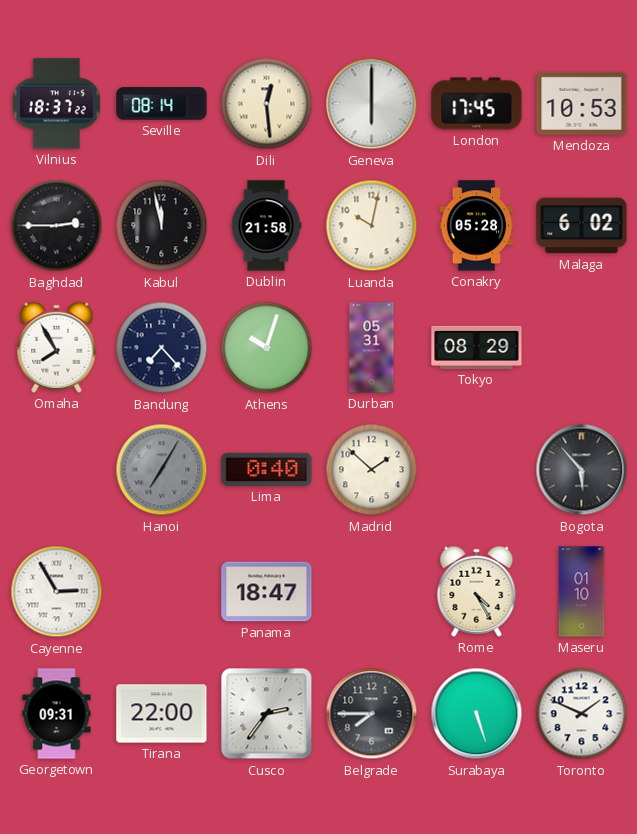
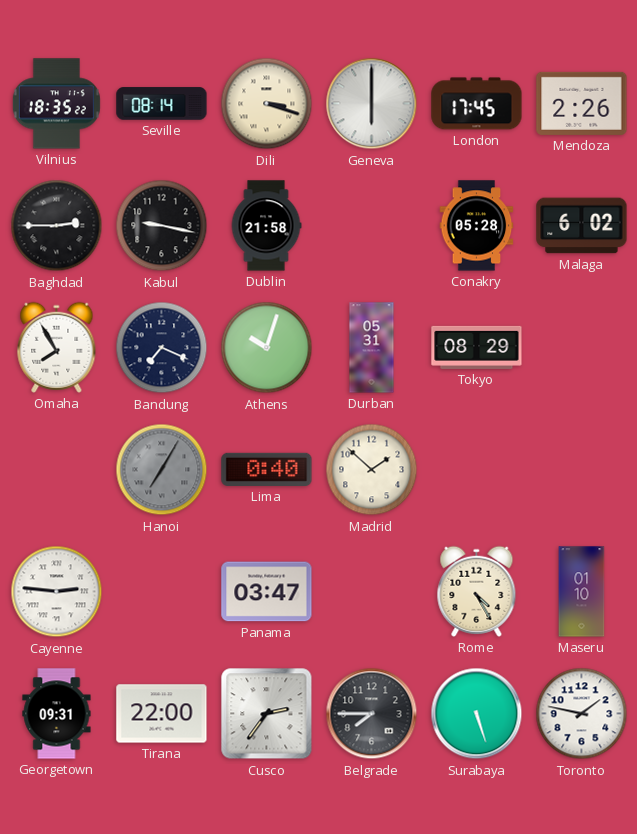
Vilnius: 18:37 -> 18:35 (56, 104)
Dili: 12:29 -> 3:18 (267, 104)
Mendoza: 10:53 -> 2:26 (582, 103)
Kabul: 11:58 -> 9:17 (162, 226)
Luanda: 10:02 -> none (372, 226)
Bandung: 7:23 -> 7:19 (162, 348)
Bogota: 5:53 -> none (582, 470)
Cayenne: 2:55 -> 2:46 (57, 592)
Panama: 18:47 -> 03:47 (267, 592)
Toronto: 1:49 -> 1:47 (582, 714)
